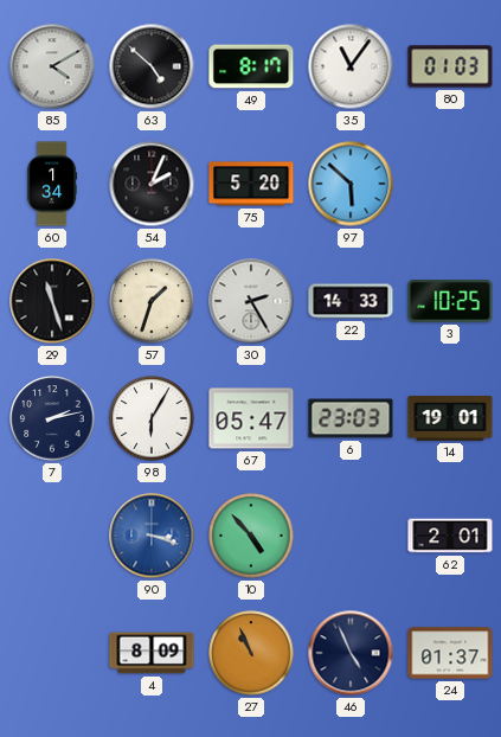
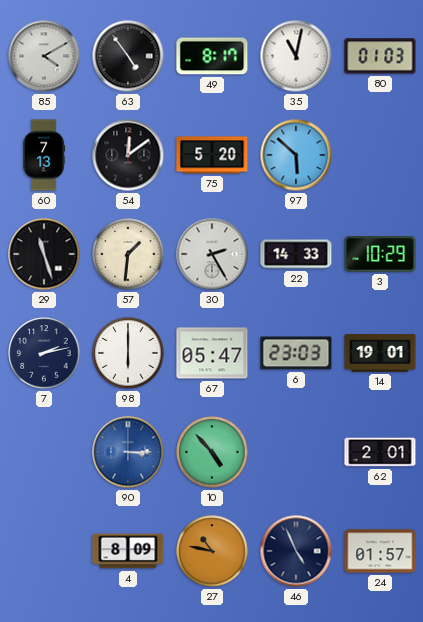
63: 4:52 -> 4:54 (128, 56)
35: 11:06 -> 11:02 (296, 56)
60: 1:34 -> 7:13 (44, 155)
54: 2:04 -> 12:09 (128, 155)
57: 1:33 -> 1:31 (128, 254)
3: 10:25 -> 10:29 (380, 254)
98: 6:05 -> 6:00 (128, 353)
90: 3:18 -> 3:15 (128, 452)
27: 10:56 -> 10:47 (212, 551)
24: 01:37 -> 01:57 (380, 551)
